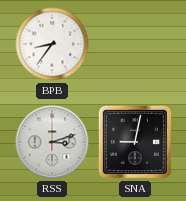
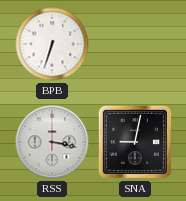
BPB: 8:36 -> 6:33 (52, 44)
RSS: 3:12 -> 3:17 (52, 142)
